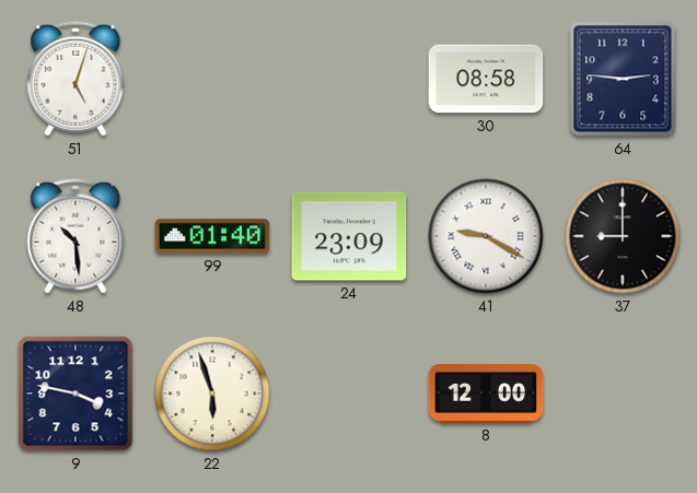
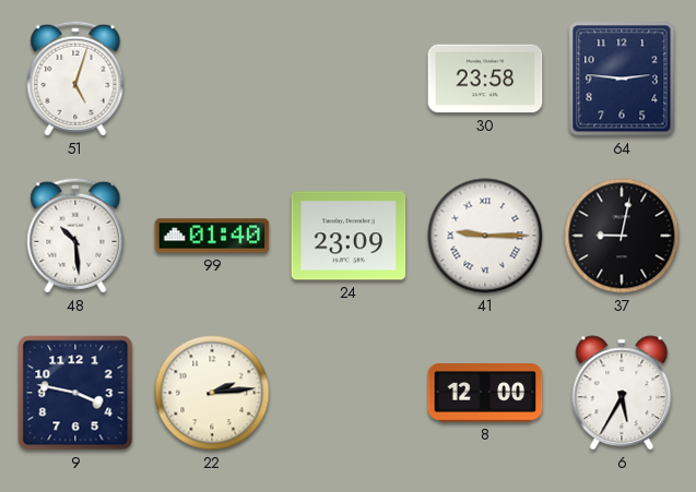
30: 08:58 -> 23:58 (485, 79)
41: 9:20 -> 9:15 (485, 236)
37: 9:00 -> 9:02 (622, 236)
22: 5:57 -> 2:14 (212, 393)
6: none -> 5:35 (622, 393)
